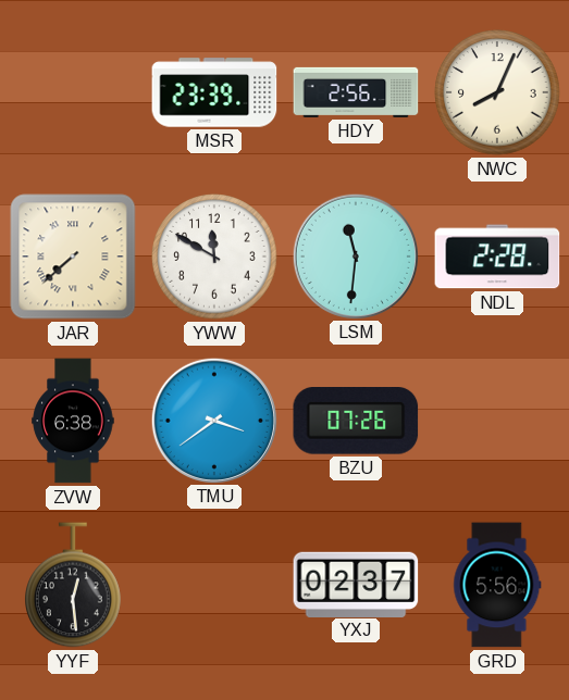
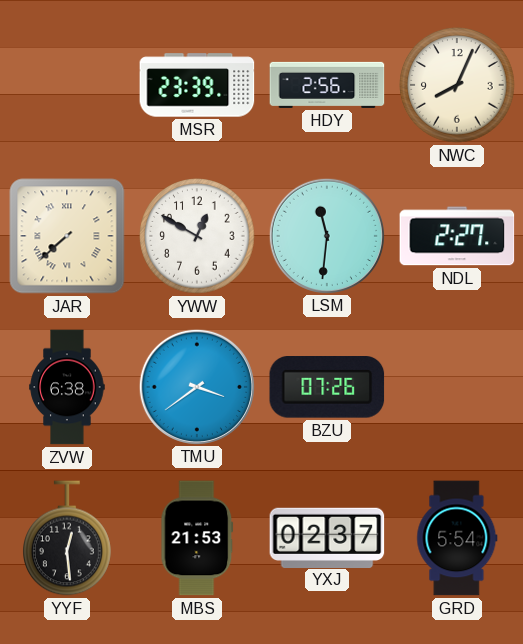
YWW: 11:50 -> 12:50 (197, 236)
NDL: 2:28 -> 2:27 (457, 236)
MBS: none -> 21:53 (197, 538)
GRD: 5:56 -> 5:54 (457, 538)
